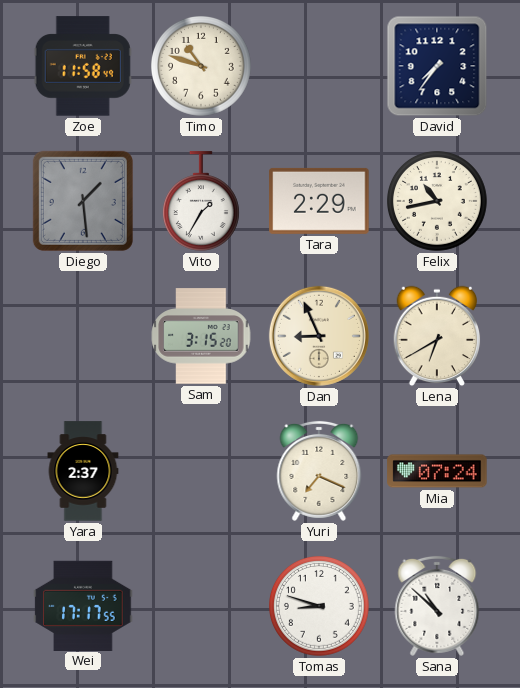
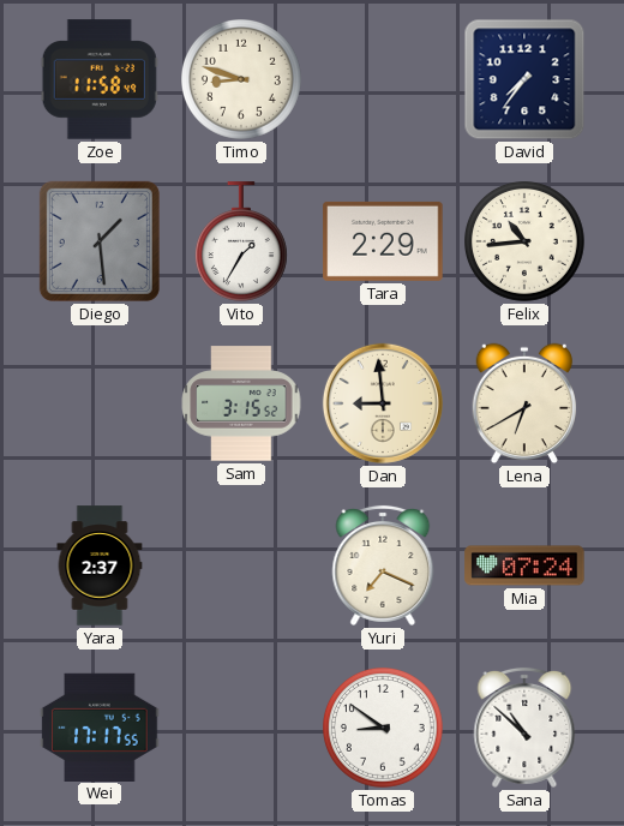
Timo: 10:48 -> 8:48 (242, 80)
Felix: 10:43 -> 10:44 (526, 243)
Sam: 3:15:20 -> 3:15:52 (241, 403)
Dan: 8:56 -> 8:59 (383, 403)
Tomas: 8:48 -> 8:51 (384, 729)
